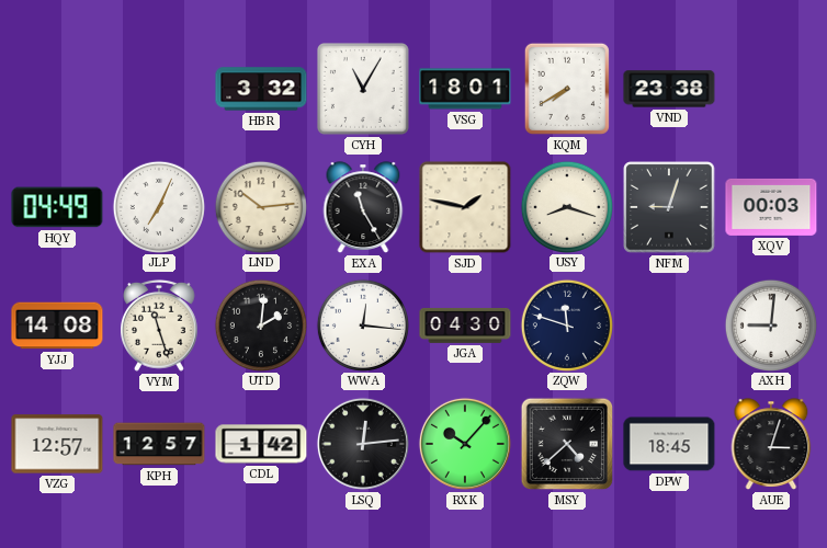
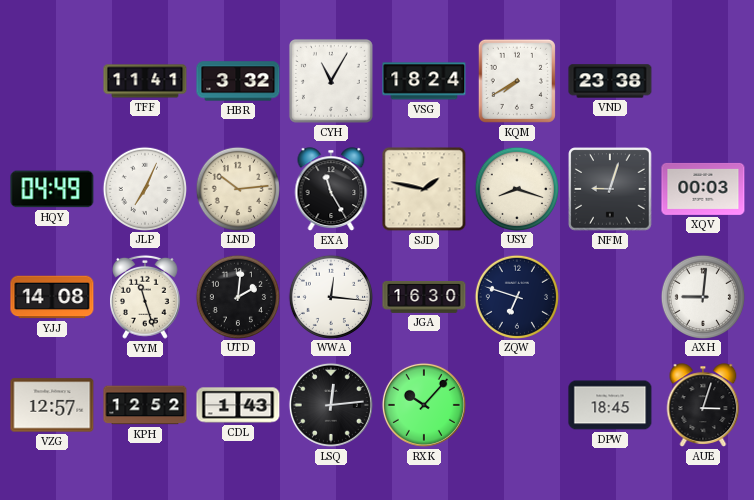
TFF: none -> 11:41 (145, 81)
VSG: 18:01 -> 18:24 (424, 81)
JGA: 04:30 -> 16:30 (424, 297)
ZQW: 11:48 -> 6:48 (516, 296)
KPH: 12:57 -> 12:52 (145, 405)
CDL: 1:42 -> 1:43 (238, 405)
MSY: 4:38 -> none (567, 444)
